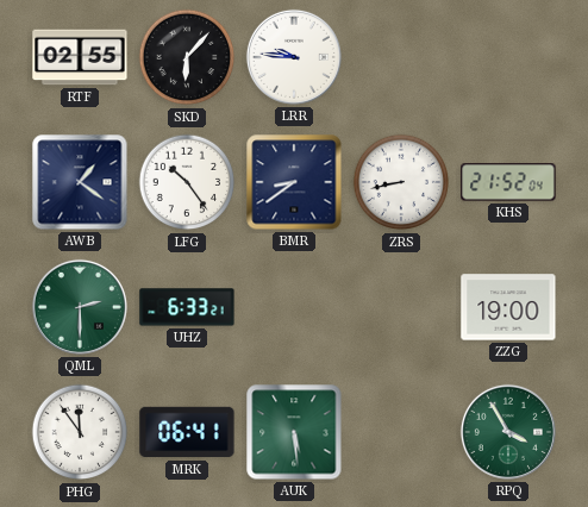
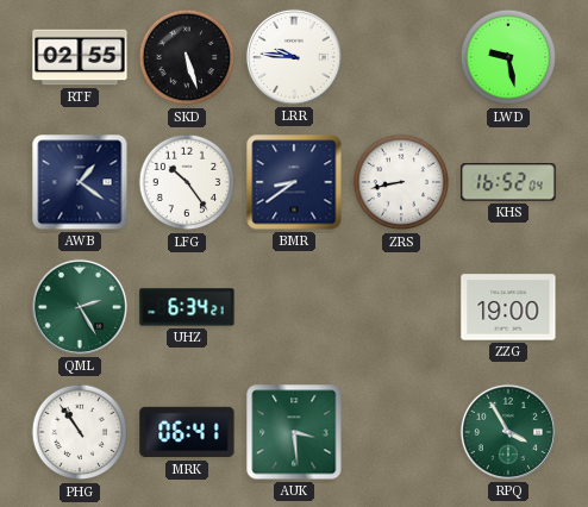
SKD: 6:07 -> 5:27 (187, 57)
LWD: none -> 9:28 (508, 57)
KHS: 21:52 -> 16:52 (508, 182)
QML: 2:30 -> 2:25 (80, 307)
UHZ: 6:33 -> 6:34 (187, 307)
PHG: 11:54 -> 10:54 (80, 432)
AUK: 5:29 -> 3:29 (294, 432)
